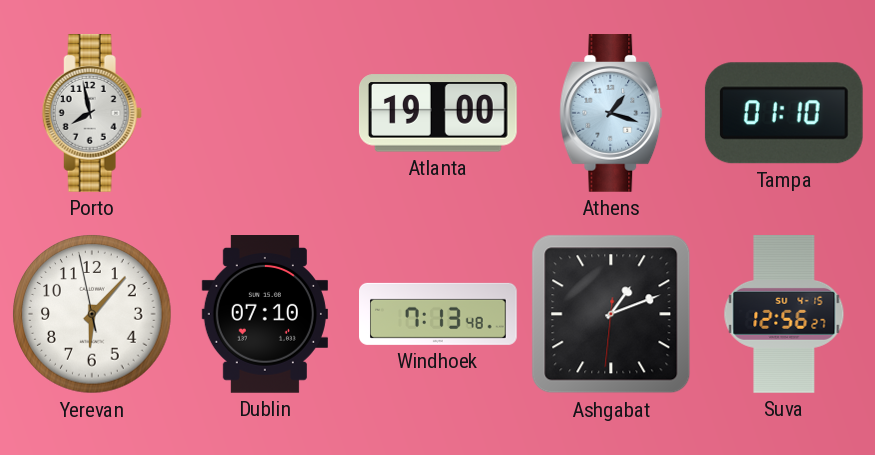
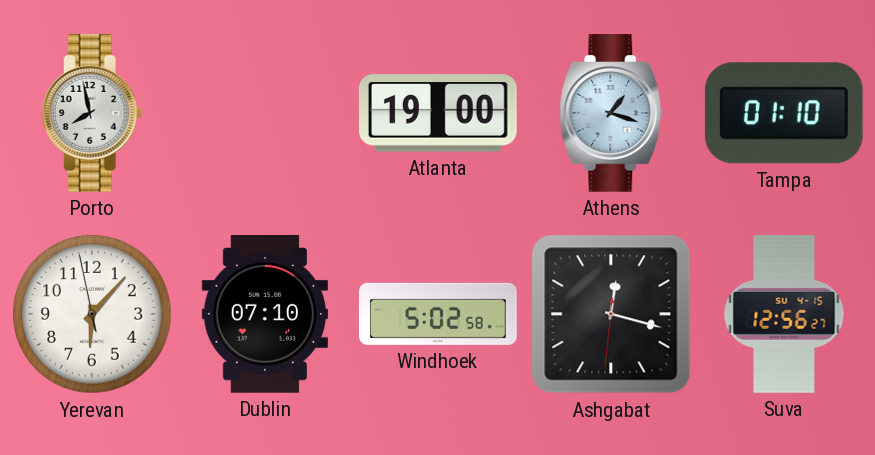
Windhoek: 7:13 -> 5:02 (439, 314)
Ashgabat: 1:11 -> 12:17 (611, 314)
